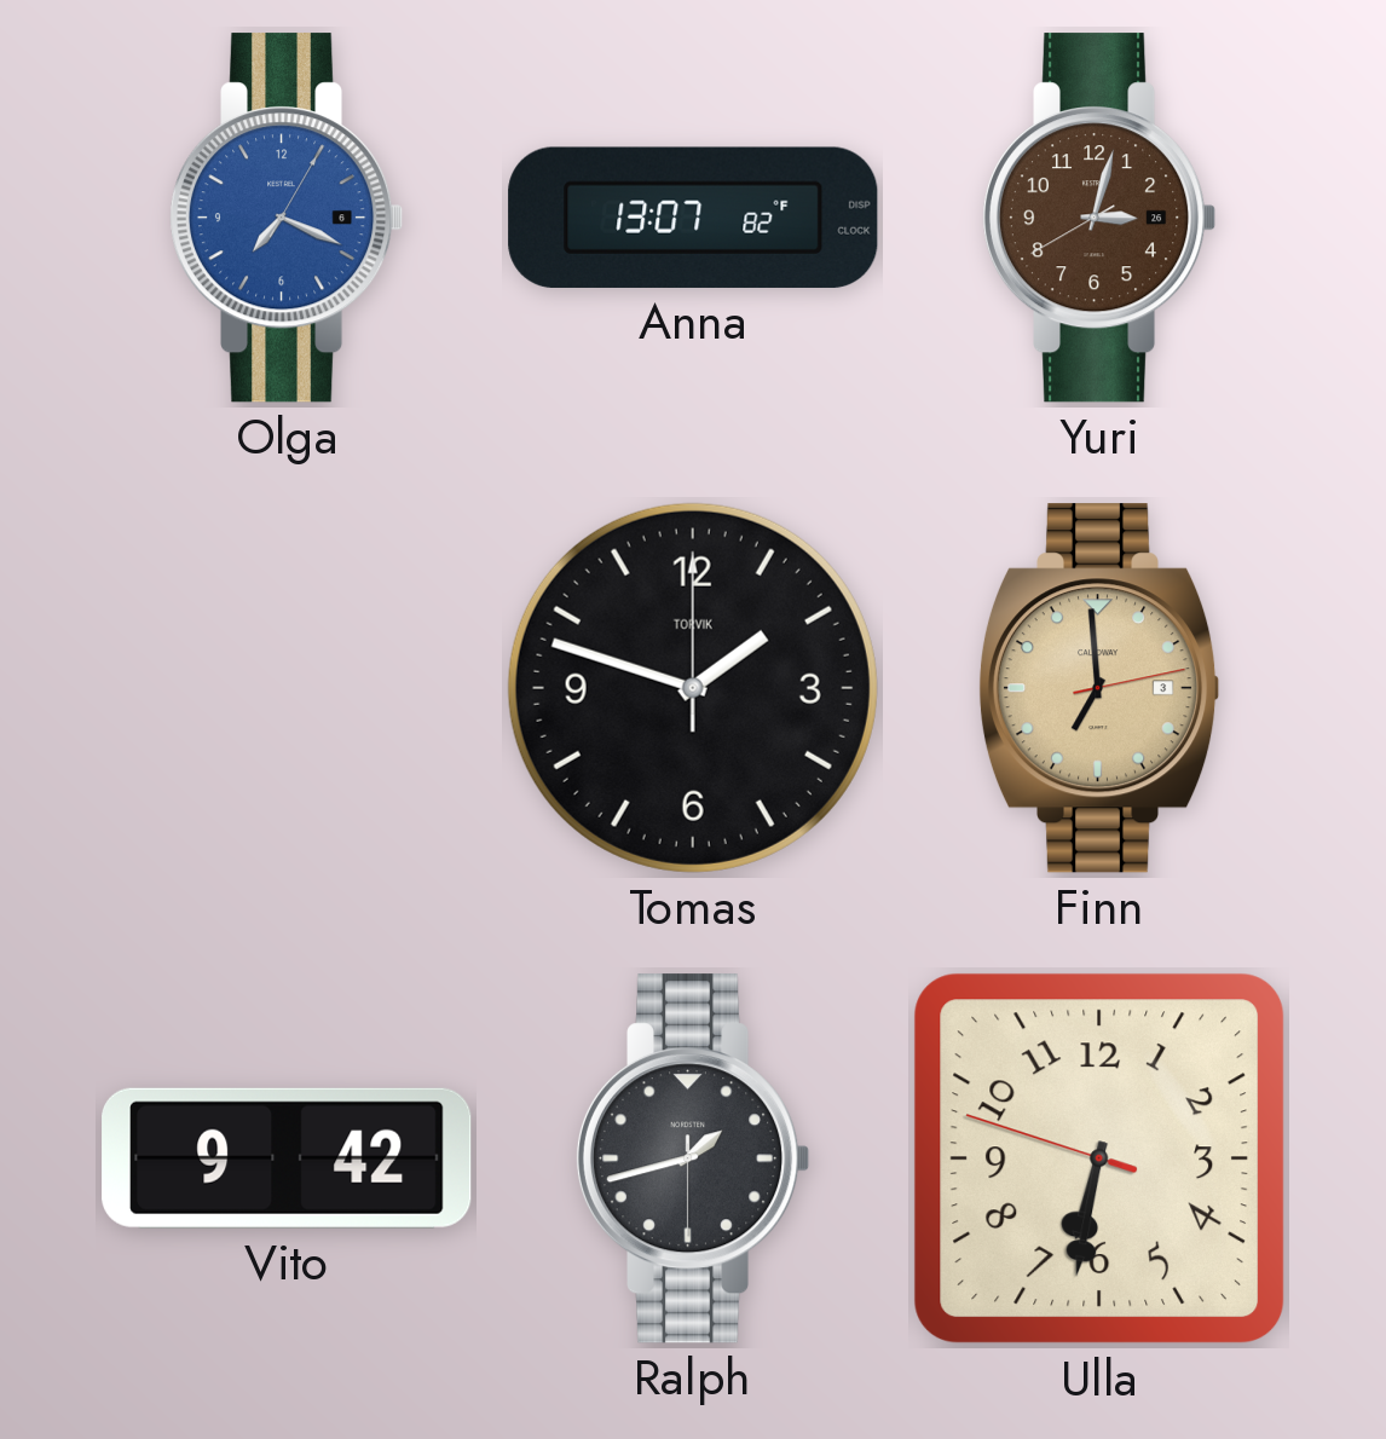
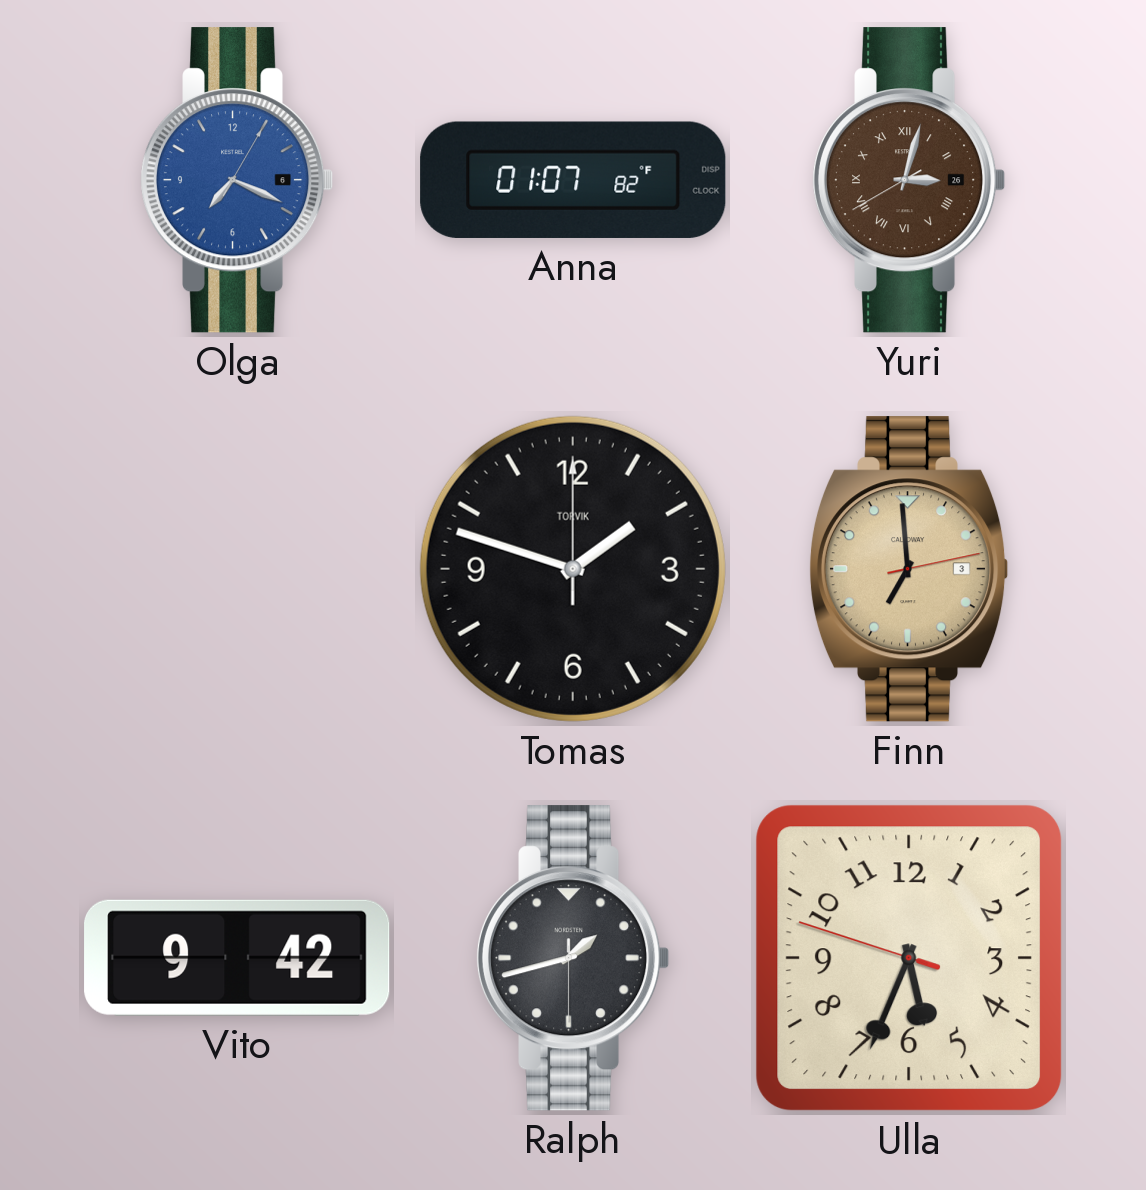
Anna: 13:07 -> 01:07 (573, 180)
Yuri numerals: Arabic -> Roman (909, 180)
Ulla: 6:31 -> 5:33 (909, 958)
